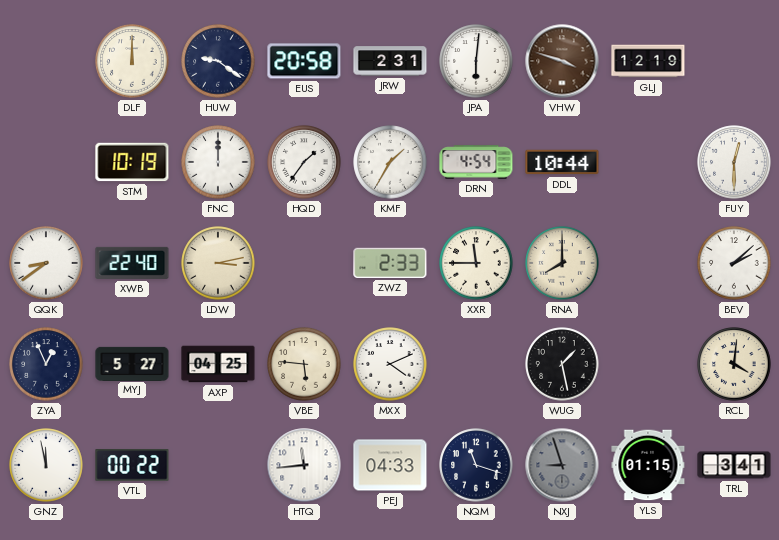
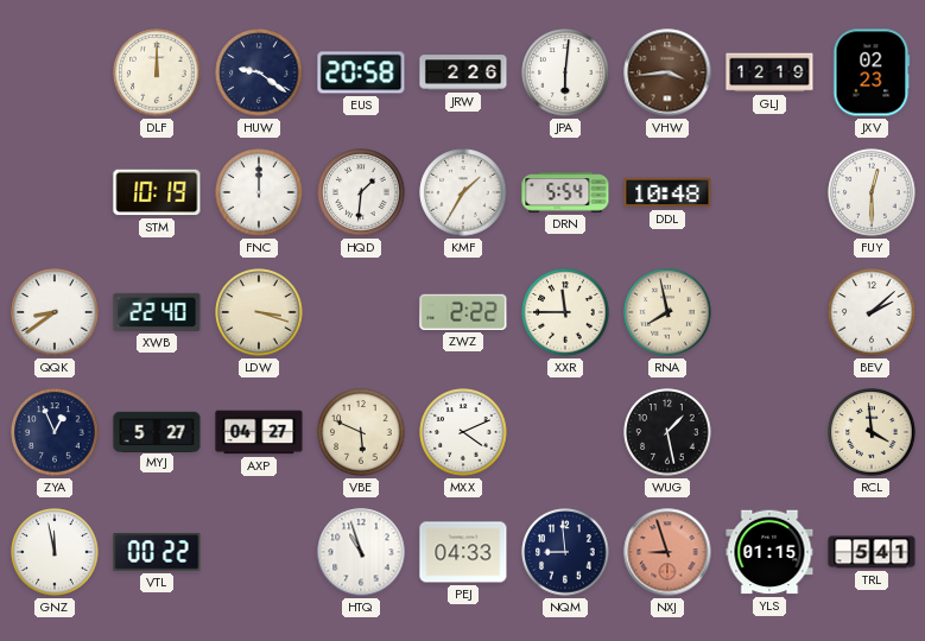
JRW: 2:31 -> 2:26 (463, 72)
VHW: 3:48 -> 3:44 (667, 72)
JXV: none -> 02:23 (872, 72)
HQD: 1:36 -> 1:31 (361, 192)
DRN: 4:54 -> 5:54 (565, 192)
DDL: 10:44 -> 10:48 (667, 192)
LDW: 3:13 -> 3:18 (259, 312)
ZWZ: 2:33 -> 2:22 (463, 312)
RNA: 8:00 -> 7:58 (667, 312)
AXP: 04:25 -> 04:27 (259, 432)
VBE: 5:46 -> 5:49 (361, 432)
RCL: 4:01 -> 3:59 (872, 432)
HTQ: 11:44 -> 10:57 (361, 552)
NQM: 11:18 -> 8:59 (565, 552)
NXJ dial: grey -> salmon (667, 552)
TRL: 3:41 -> 5:41 (872, 552)
